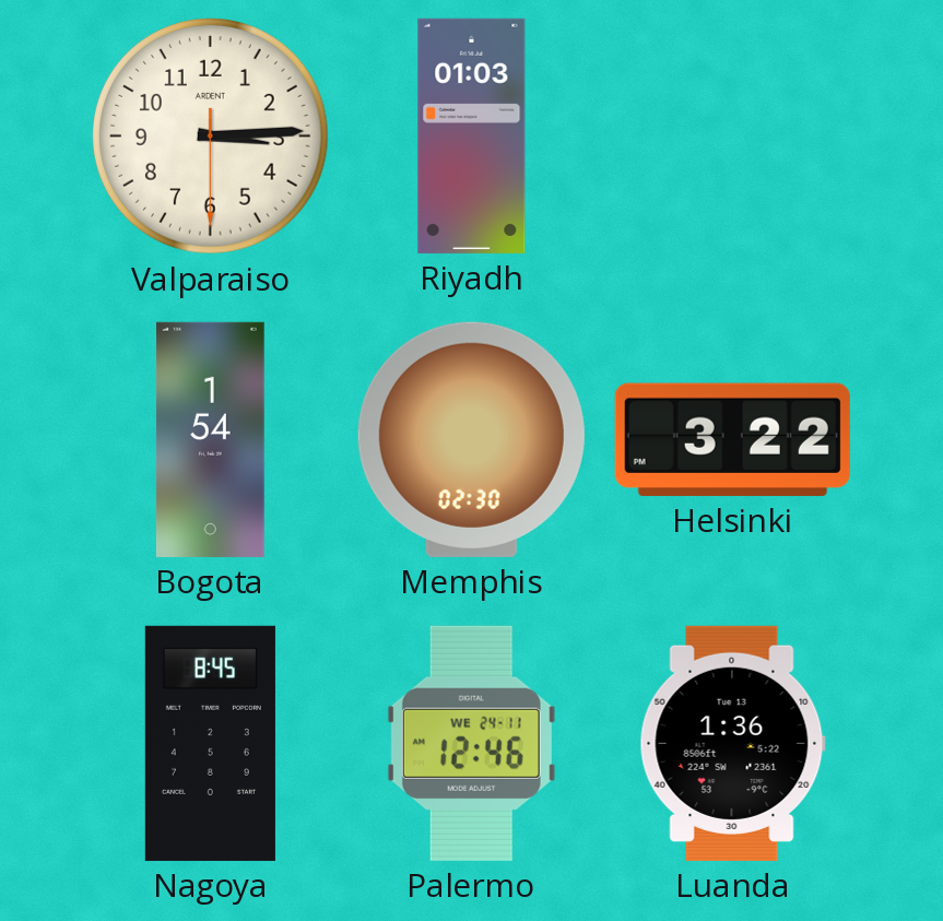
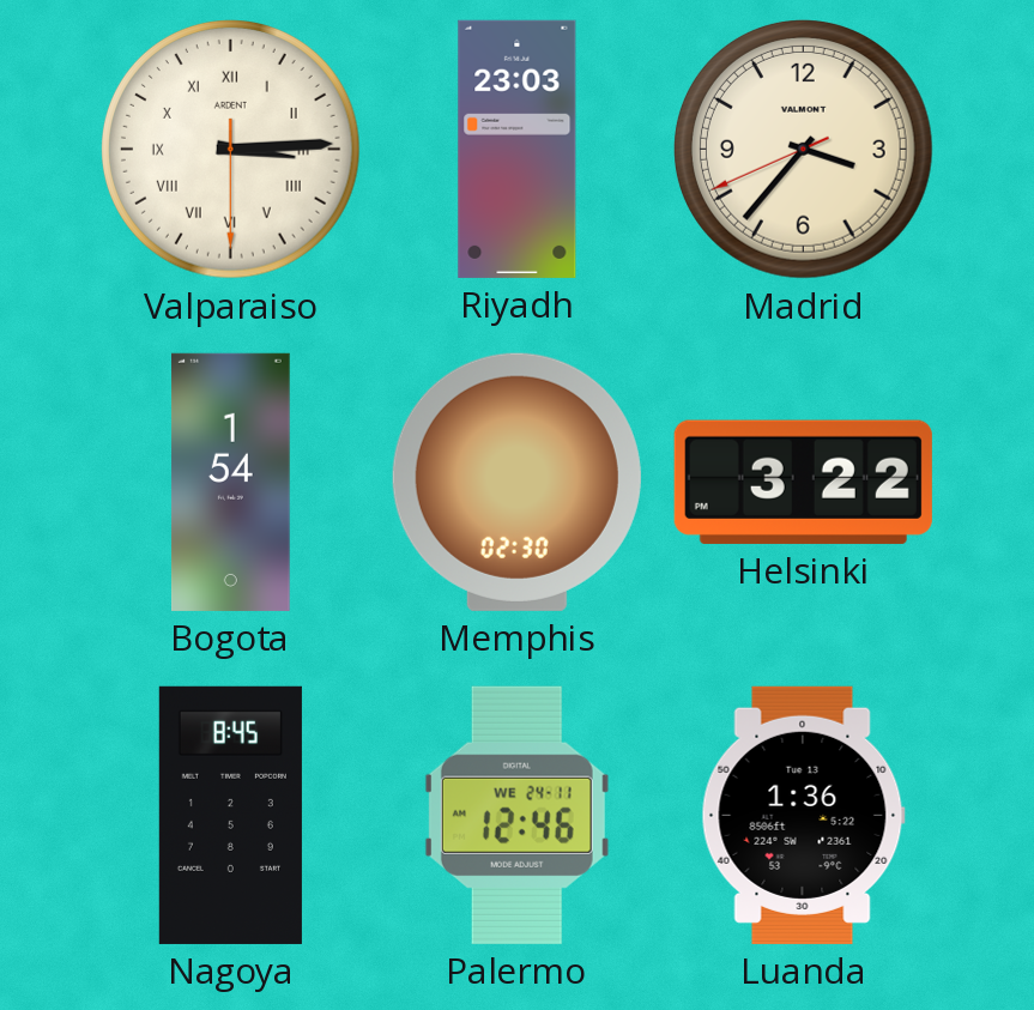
Valparaiso numerals: Arabic -> Roman (231, 150)
Riyadh: 01:03 -> 23:03 (518, 149)
Madrid: none -> 3:36 (804, 150)
